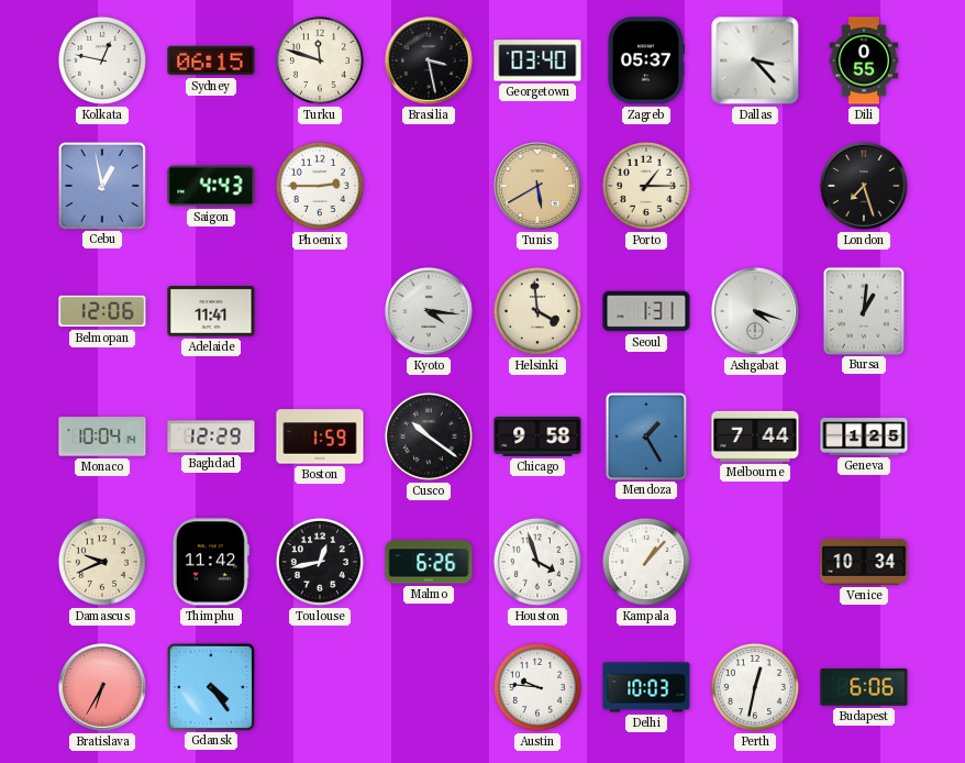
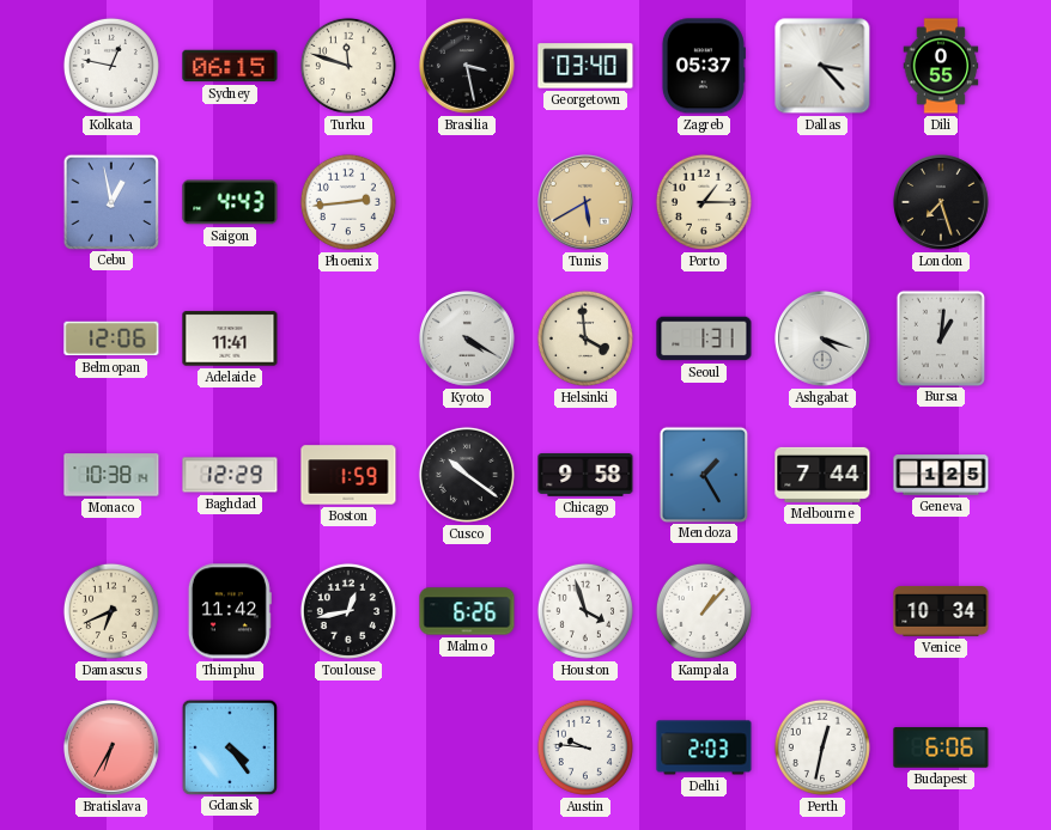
Phoenix: 2:45 -> 2:44 (348, 202)
Kyoto: 4:16 -> 4:20 (468, 340)
Monaco: 10:04 -> 10:38 (111, 475)
Damascus: 9:41 -> 6:41 (111, 611)
Delhi: 10:03 -> 2:03 (704, 747)
